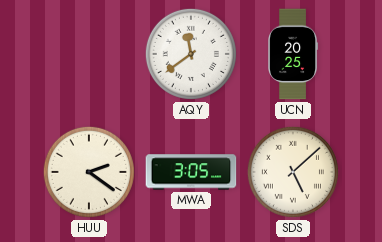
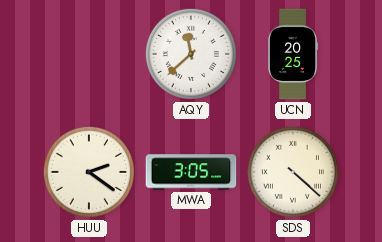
AQY: 11:39 -> 11:38 (191, 54)
SDS: 5:08 -> 4:22 (293, 172)
